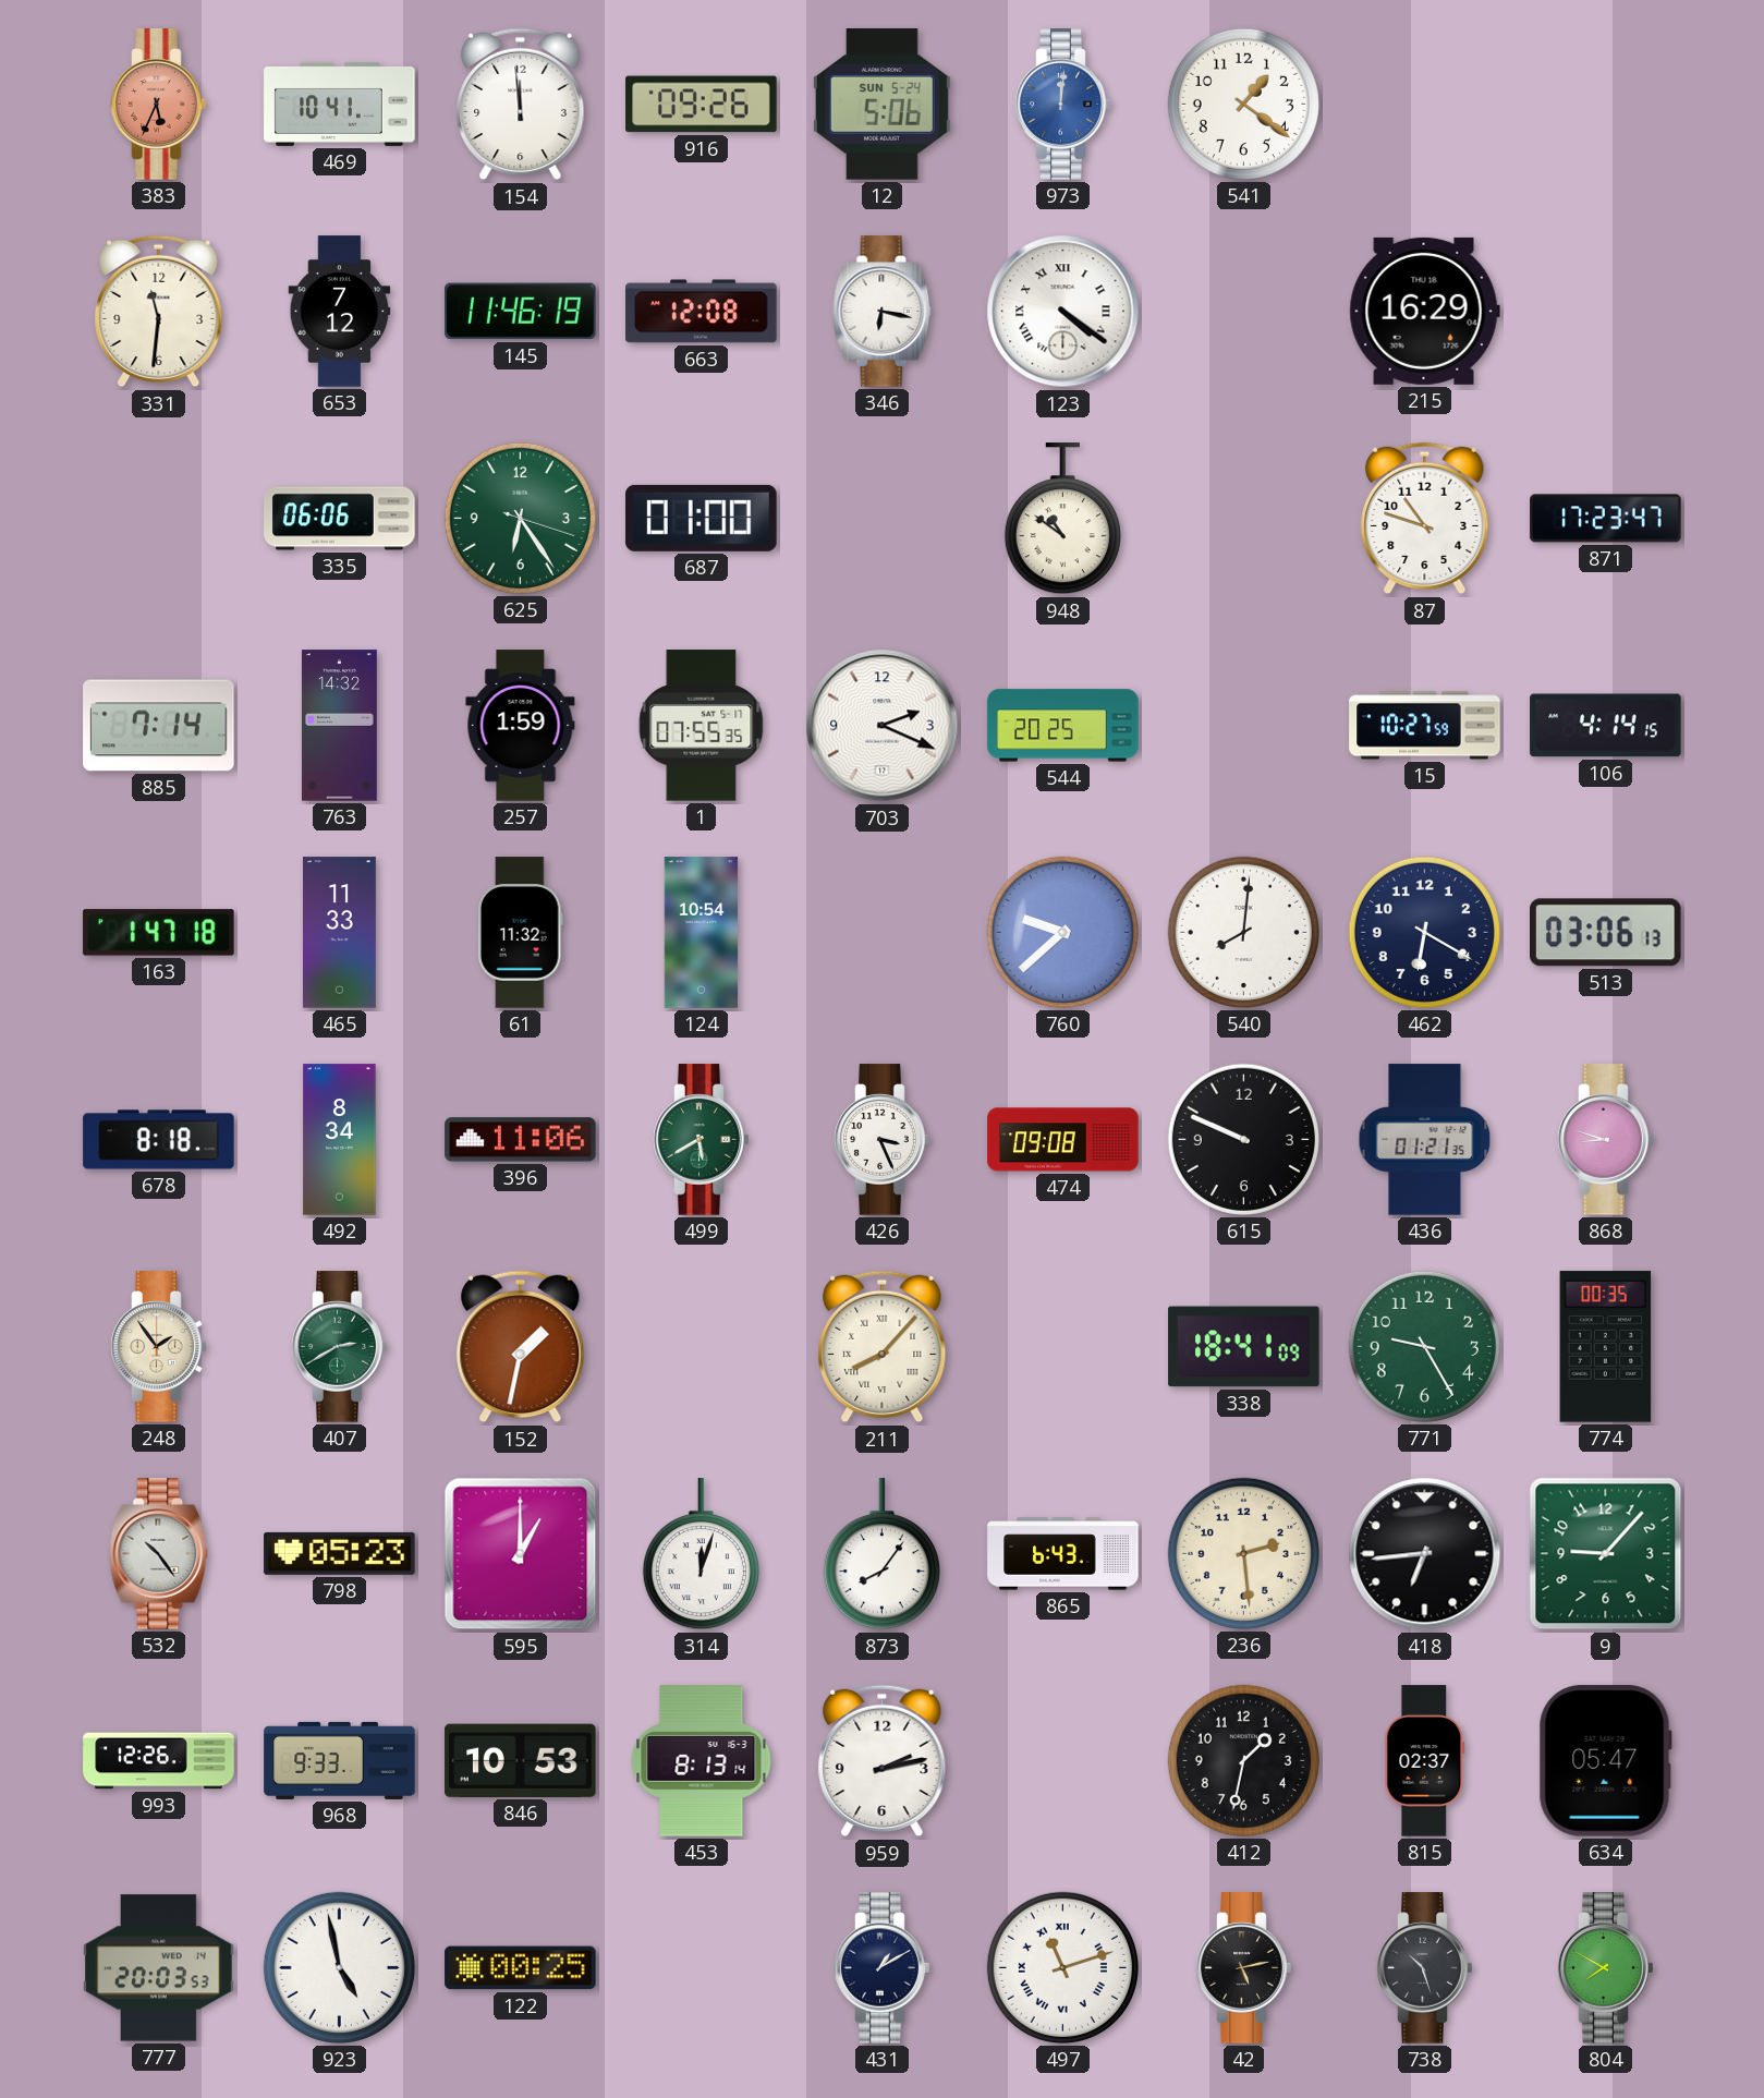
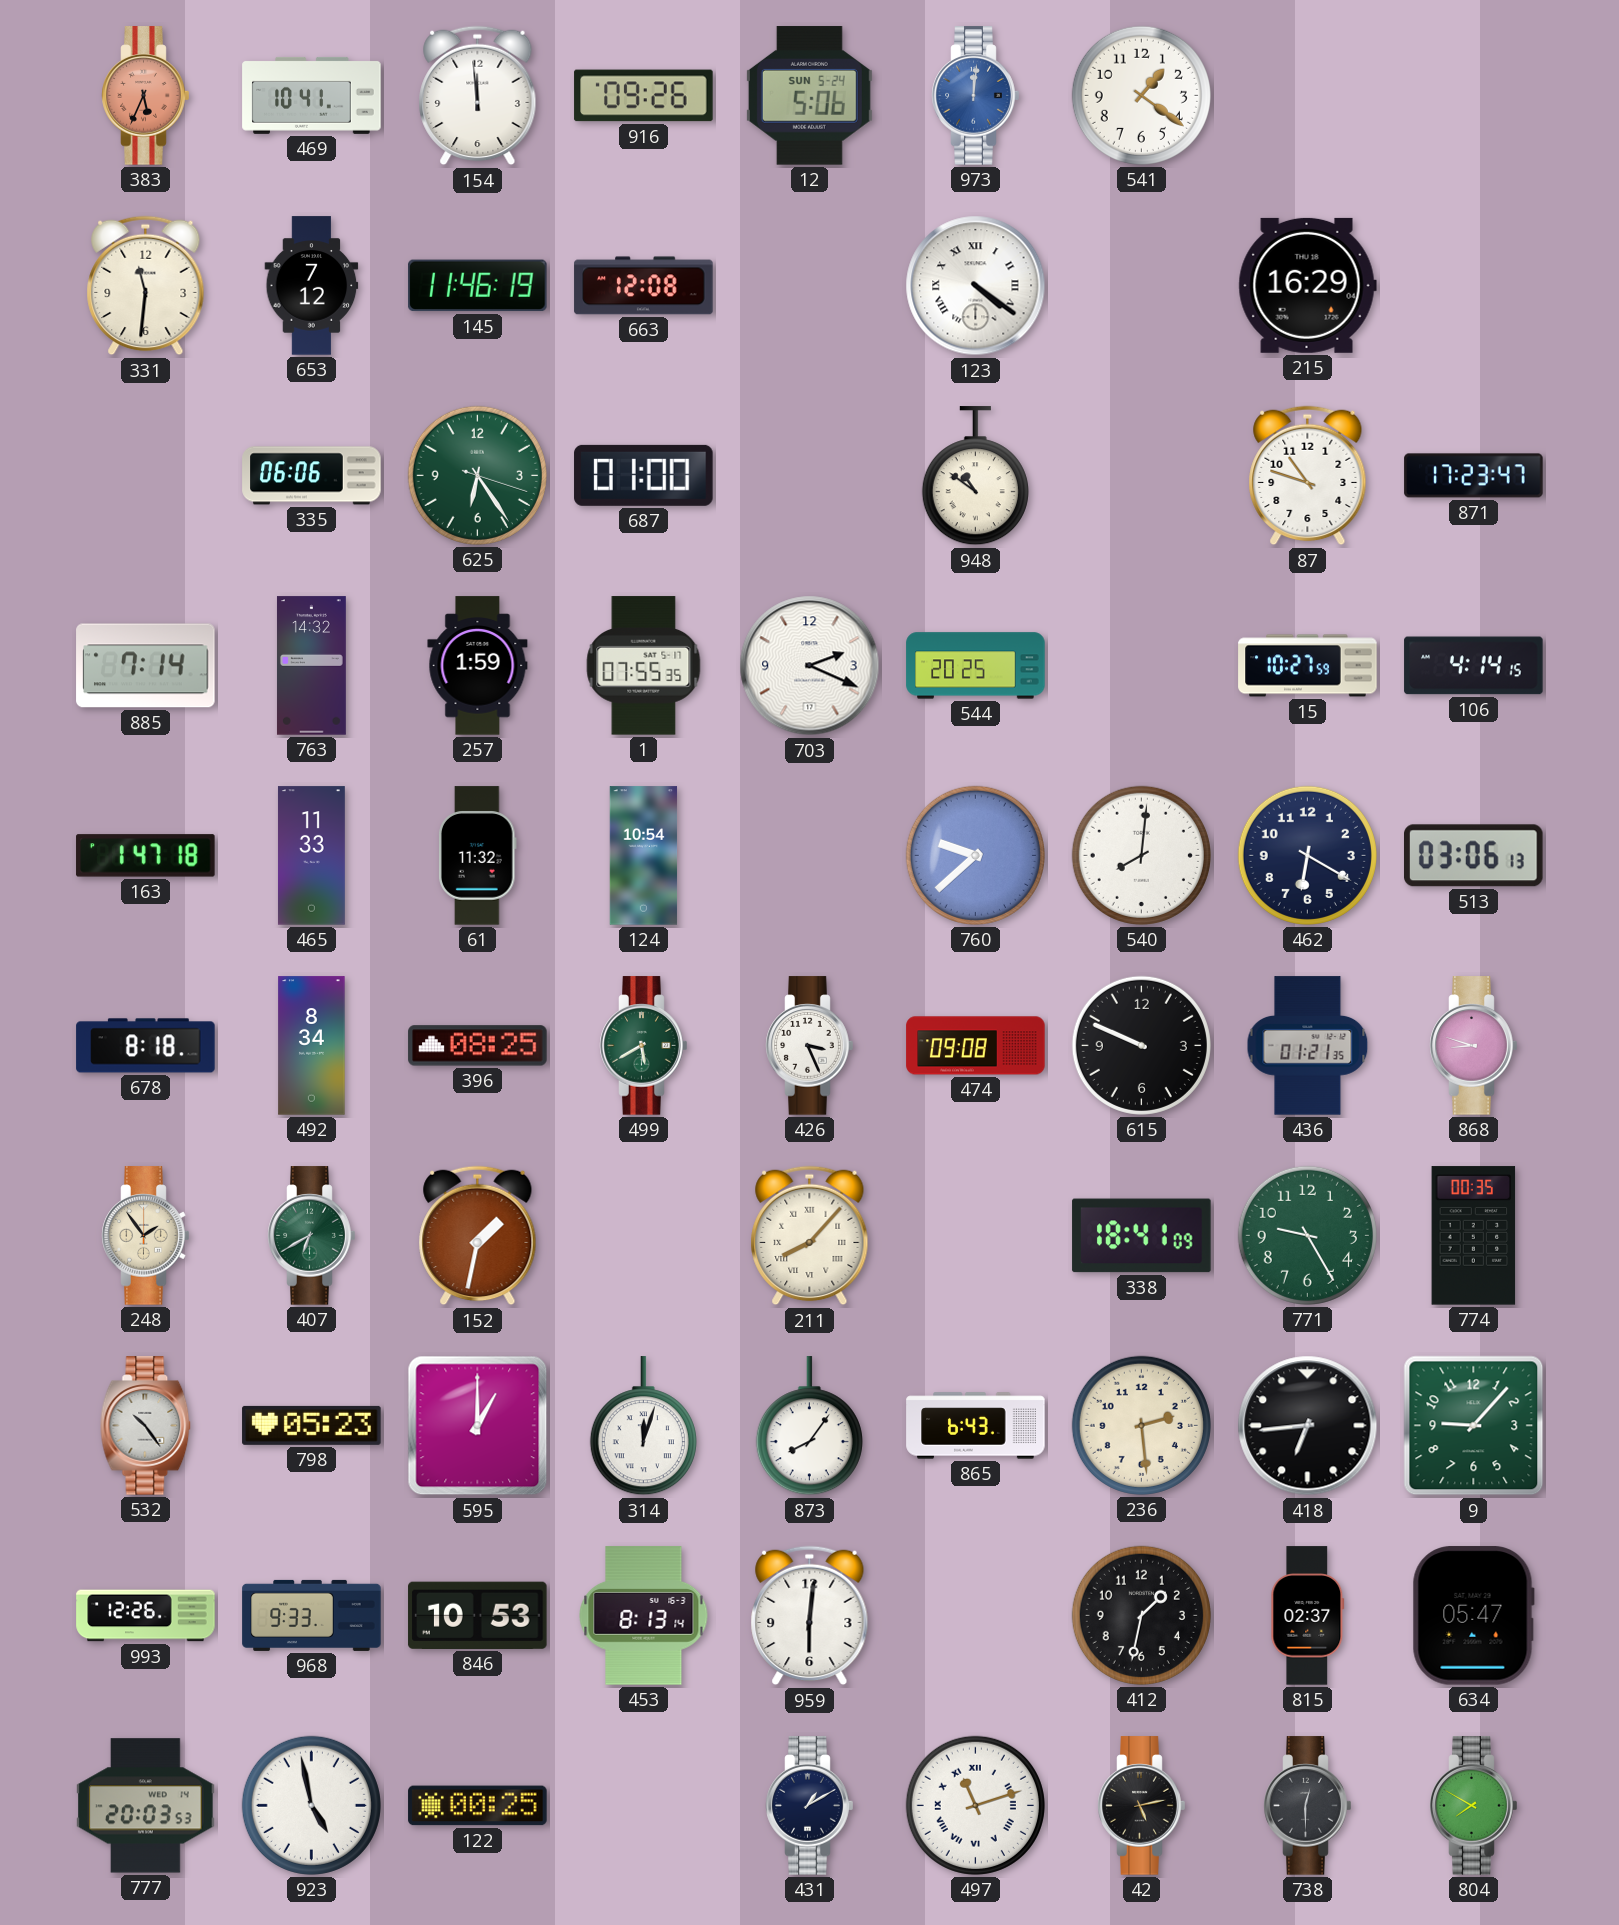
346: 6:17 -> none (883, 312)
396: 11:06 -> 08:25 (478, 1046)
407: 2:40 -> 6:40 (312, 1236)
959: 2:13 -> 6:01 (810, 1616)
738: 10:27 -> 12:30 (1308, 1806)
